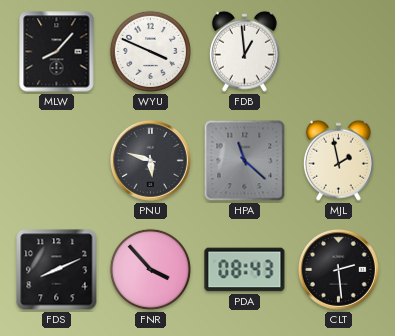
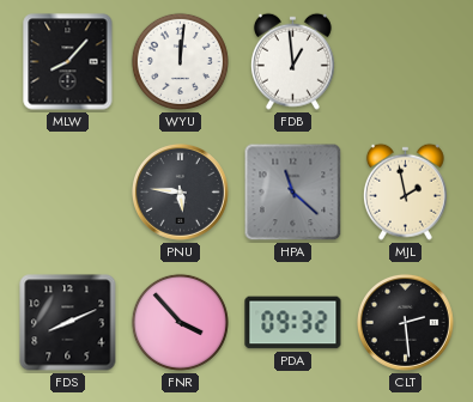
WYU: 3:49 -> 12:01 (180, 61)
PNU: 5:48 -> 5:46 (180, 191)
PDA: 08:43 -> 09:32 (293, 323)
